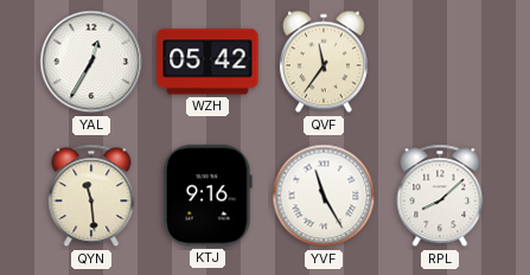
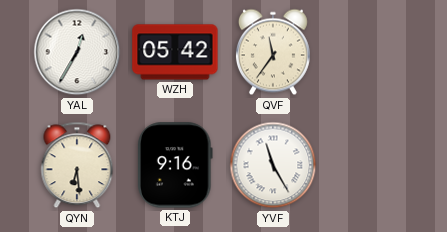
QYN: 11:29 -> 6:29 (77, 165)
RPL: 8:08 -> none (440, 196)
